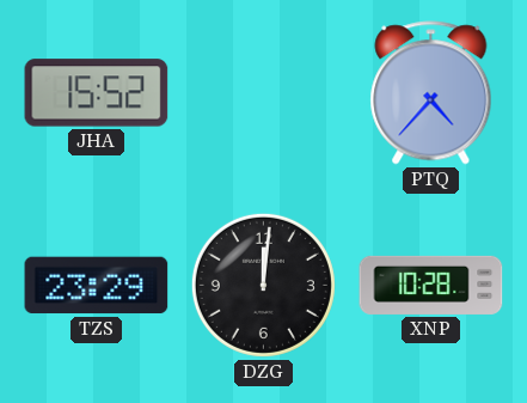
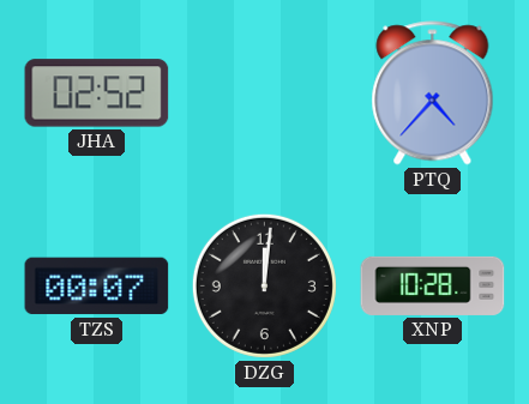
JHA: 15:52 -> 02:52 (97, 94)
TZS: 23:29 -> 00:07 (97, 287)
